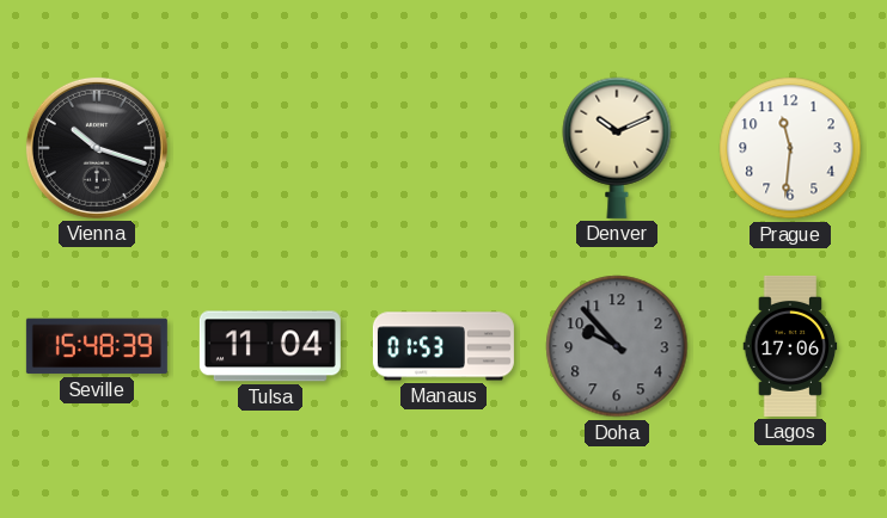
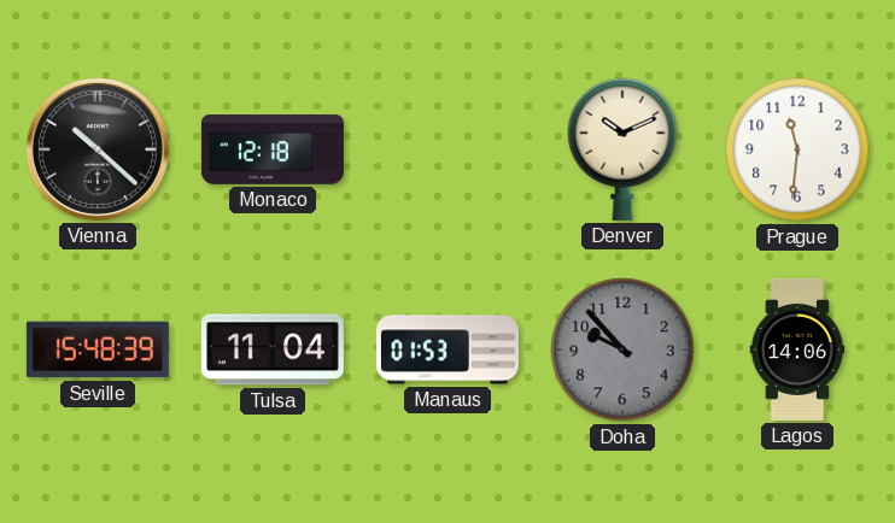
Vienna: 10:18 -> 10:22 (98, 149)
Monaco: none -> 12:18 (273, 149)
Lagos: 17:06 -> 14:06 (797, 349)
